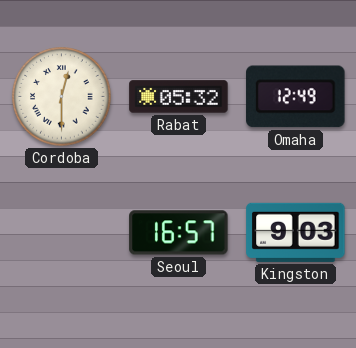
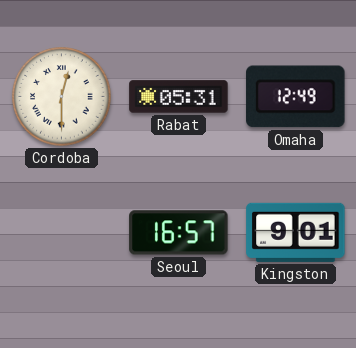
Rabat: 05:32 -> 05:31 (179, 97)
Kingston: 9:03 -> 9:01 (296, 232)
